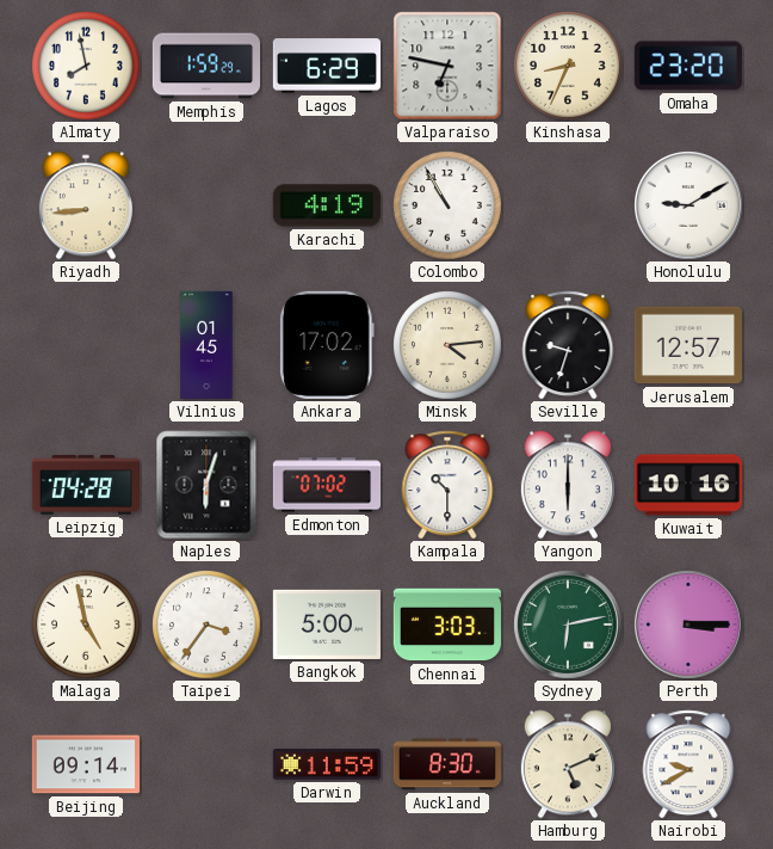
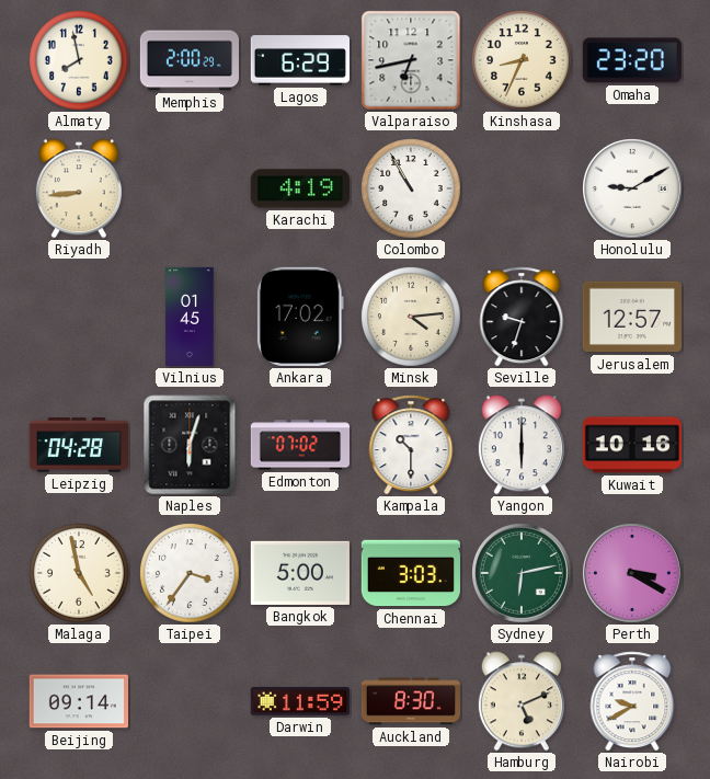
Memphis: 1:59 -> 2:00 (188, 60)
Valparaiso: 6:47 -> 6:43 (411, 60)
Perth: 3:15 -> 3:20 (633, 574)
